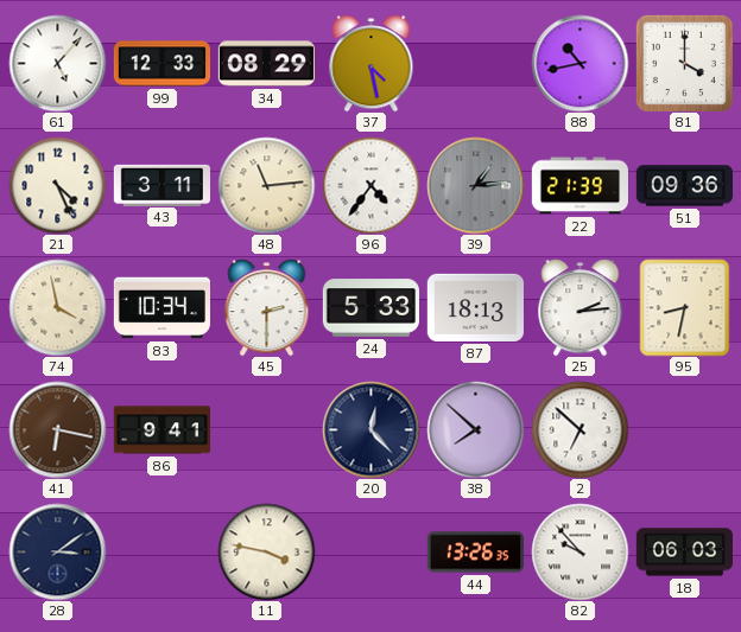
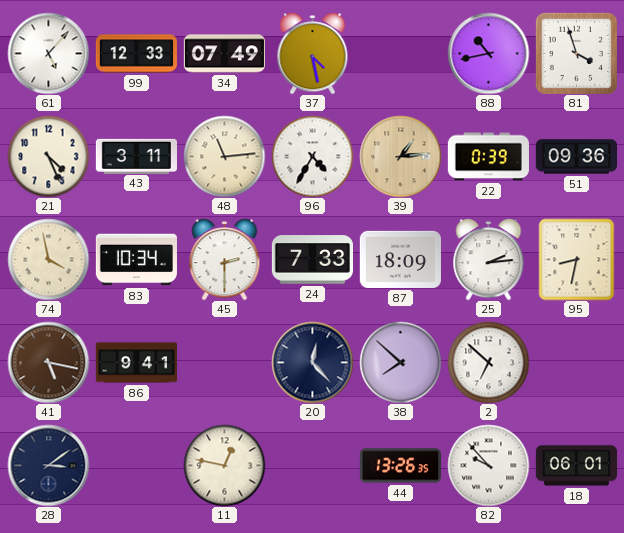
34: 08:29 -> 07:49 (224, 54)
81: 4:00 -> 3:57 (576, 53)
96: 4:36 -> 4:35 (312, 156)
39 dial: grey -> champagne (400, 156)
22: 21:39 -> 0:39 (488, 157)
24: 5:33 -> 7:33 (312, 260)
87: 18:13 -> 18:09 (400, 259)
41: 6:17 -> 5:17 (48, 362)
11: 3:47 -> 12:47 (224, 465)
18: 06:03 -> 06:01 (576, 466)
